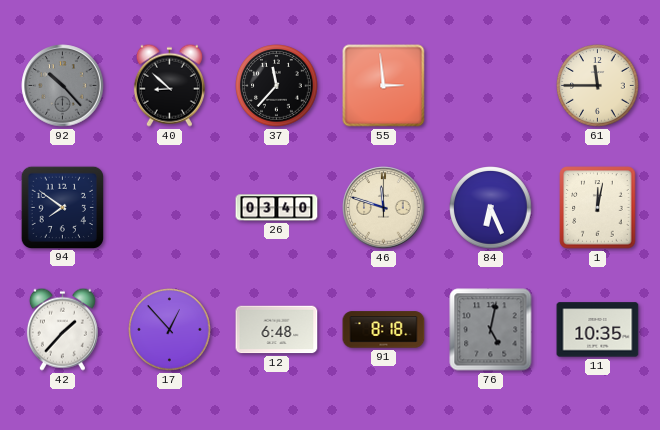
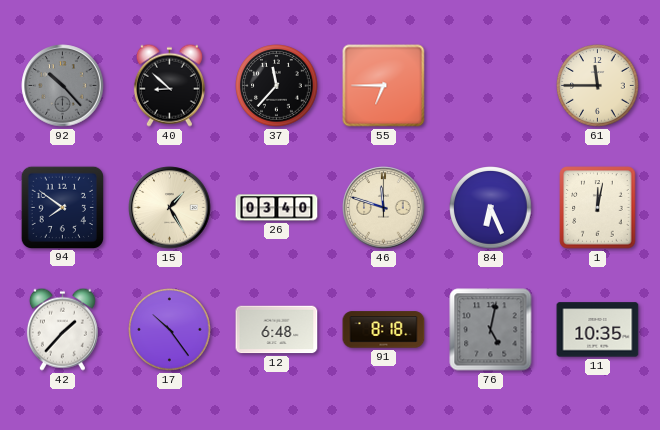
55: 2:59 -> 6:45 (384, 86)
15: none -> 1:25 (170, 208)
17: 12:53 -> 10:24 (170, 330)
